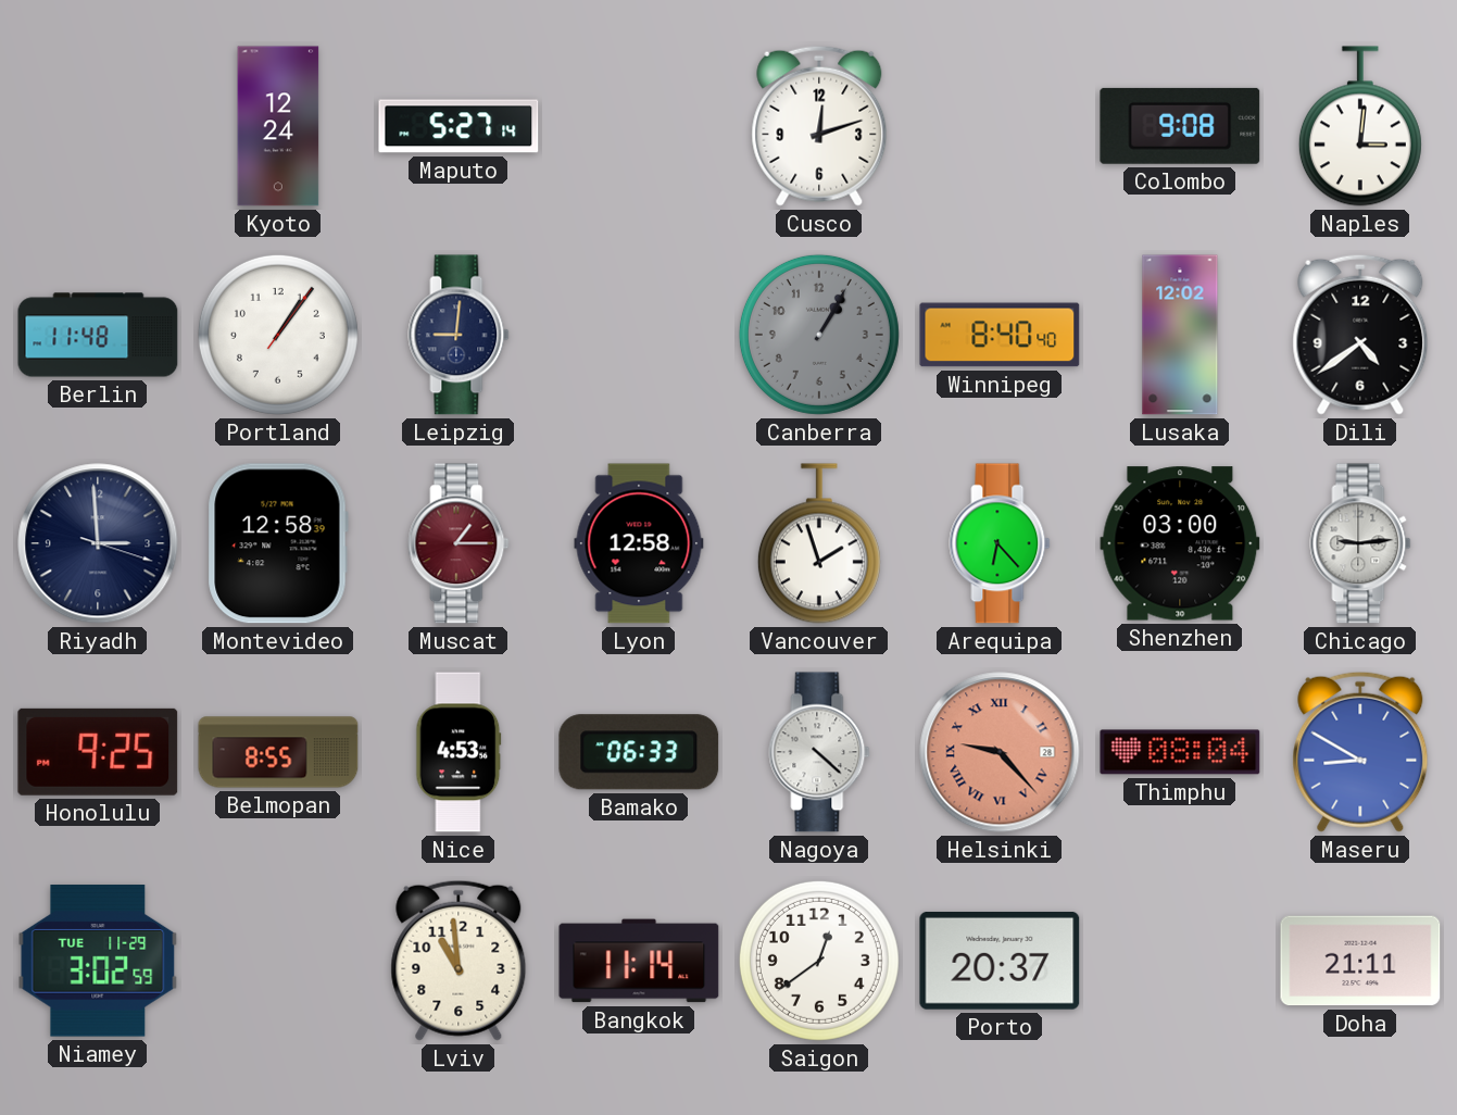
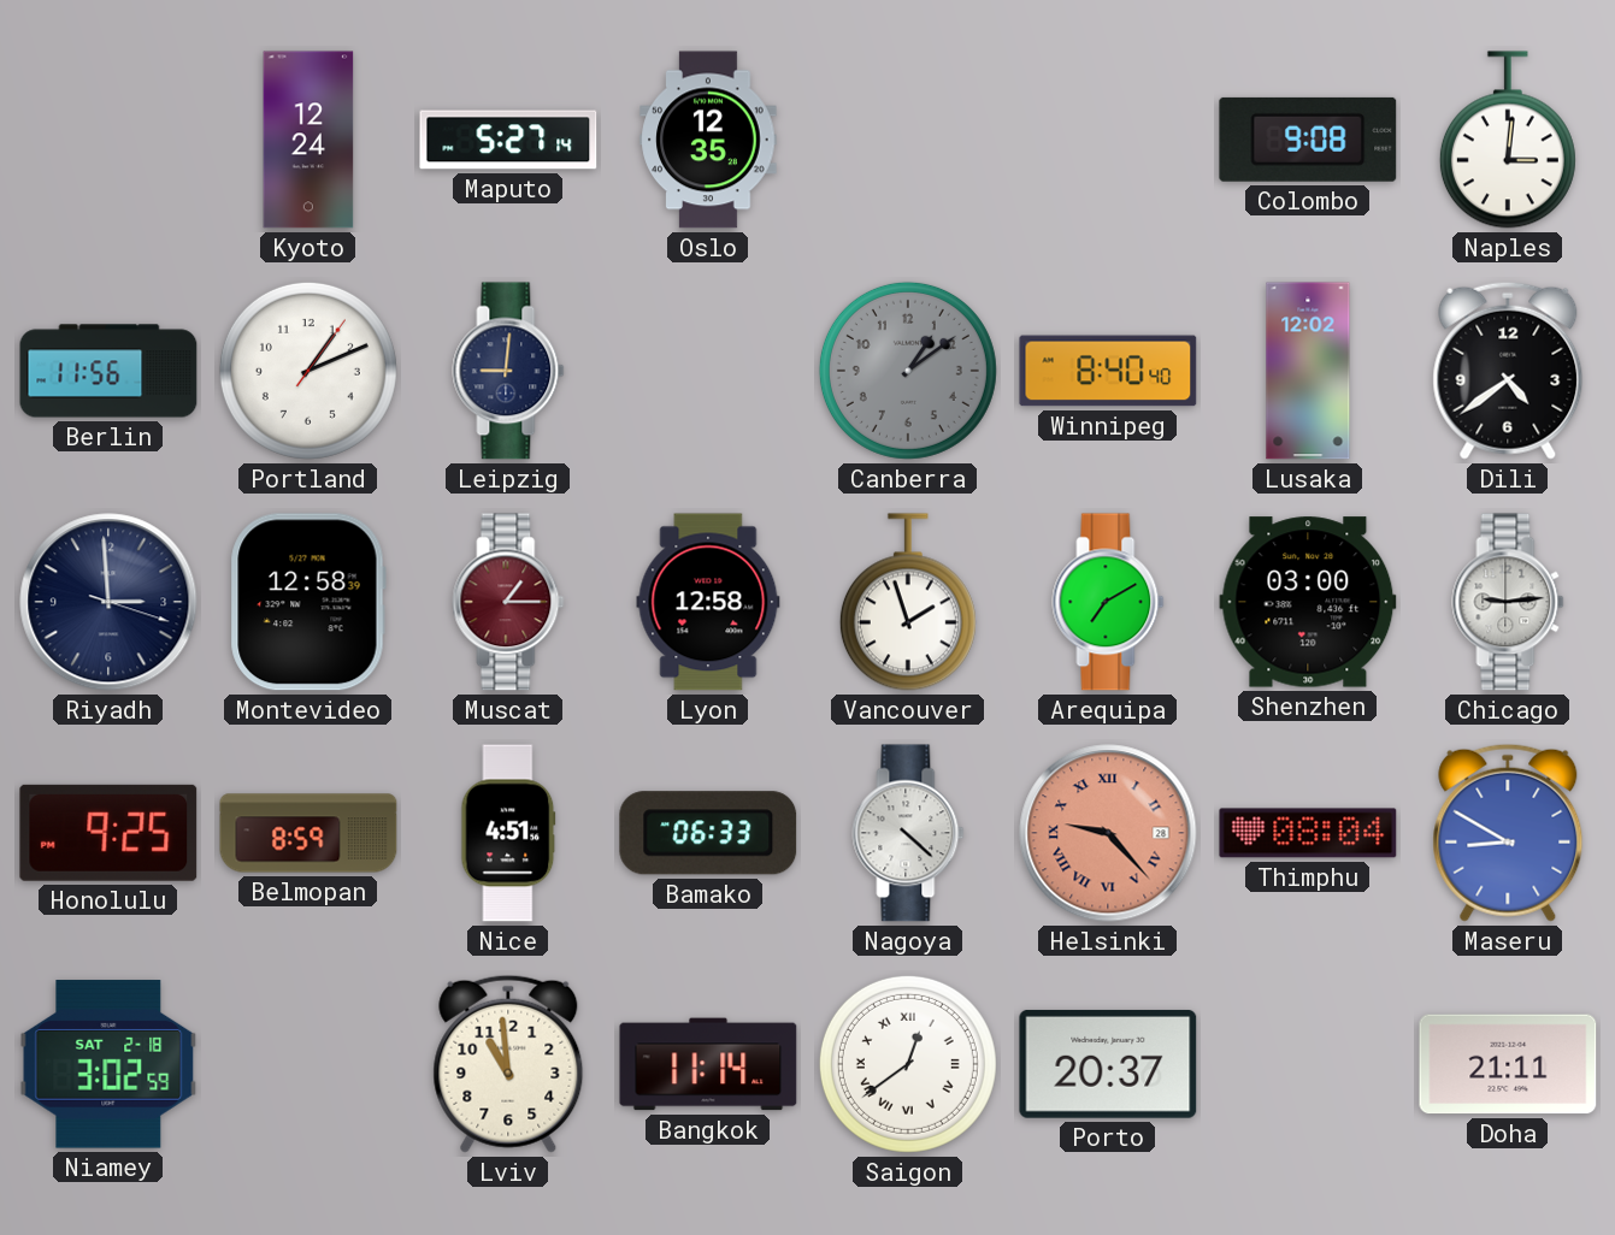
Oslo: none -> 12:35 (708, 140)
Cusco: 12:12 -> none (819, 126)
Berlin: 11:48 -> 11:56 (108, 371)
Portland: 1:06 -> 1:11 (308, 371)
Canberra: 1:05 -> 1:09 (908, 371)
Arequipa: 6:23 -> 7:10 (1108, 602)
Belmopan: 8:55 -> 8:59 (308, 833)
Nice: 4:53 -> 4:51 (508, 833)
Niamey date: TUE 11-29 -> SAT 2-18 (108, 1064)
Saigon numerals: Arabic -> Roman (908, 1064)
